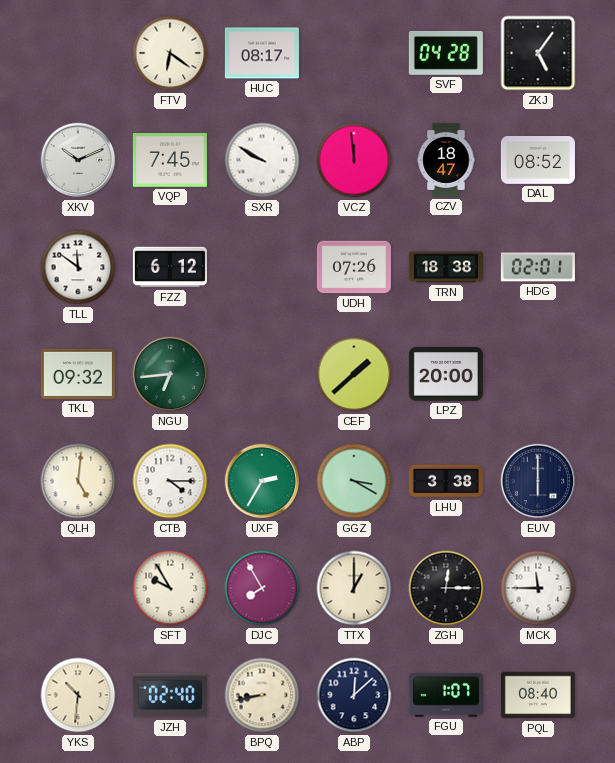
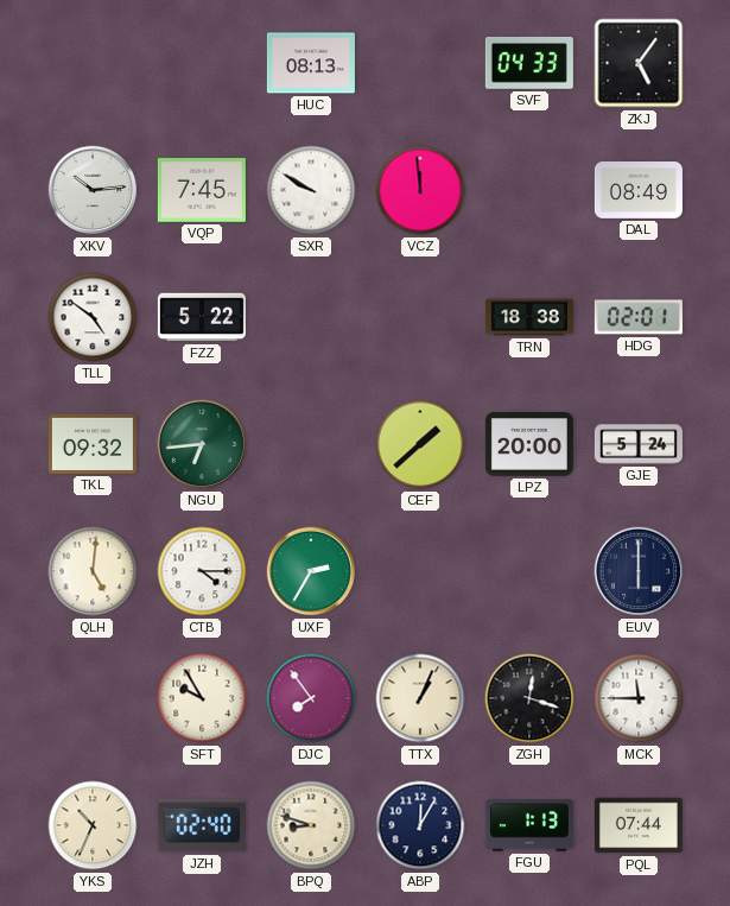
FTV: 6:21 -> none (170, 53)
HUC: 08:17 -> 08:13 (311, 63)
SVF: 04:28 -> 04:33 (529, 63)
XKV: 10:11 -> 10:14 (93, 190)
CZV: 18:47 -> none (446, 160)
DAL: 08:52 -> 08:49 (639, 191)
TLL: 11:51 -> 4:51 (93, 317)
FZZ: 6:12 -> 5:22 (202, 317)
UDH: 07:26 -> none (354, 267)
GJE: none -> 5:24 (639, 444)
GGZ: 3:20 -> none (354, 481)
LHU: 3:38 -> none (446, 481)
DJC: 7:55 -> 7:54 (311, 698)
TTX: 1:00 -> 1:04 (420, 698)
ZGH: 12:15 -> 12:18 (529, 698)
YKS: 10:31 -> 10:34 (93, 825)
BPQ: 8:43 -> 8:48 (311, 825)
ABP: 12:08 -> 12:05 (420, 825)
FGU: 1:07 -> 1:13 (529, 825)
PQL: 08:40 -> 07:44 (639, 825)
